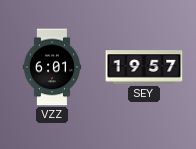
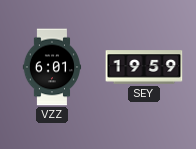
SEY: 19:57 -> 19:59 (144, 67)
